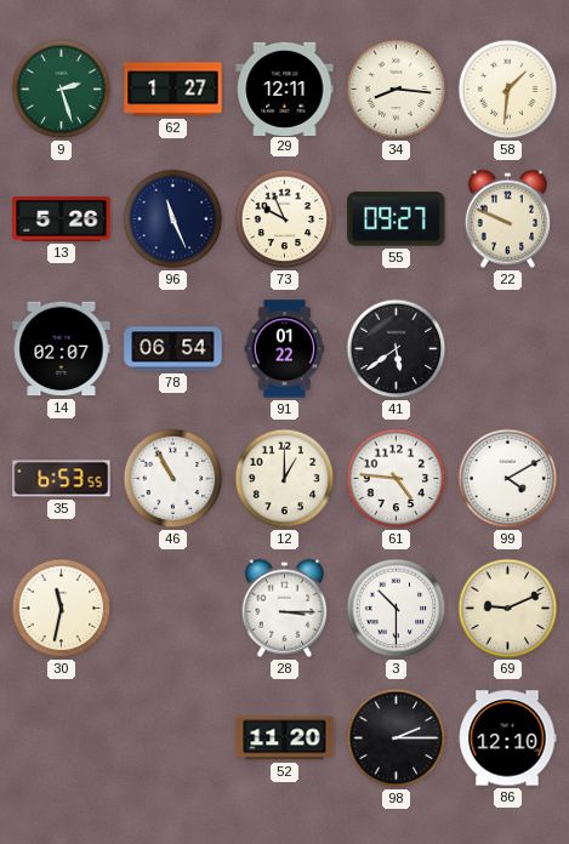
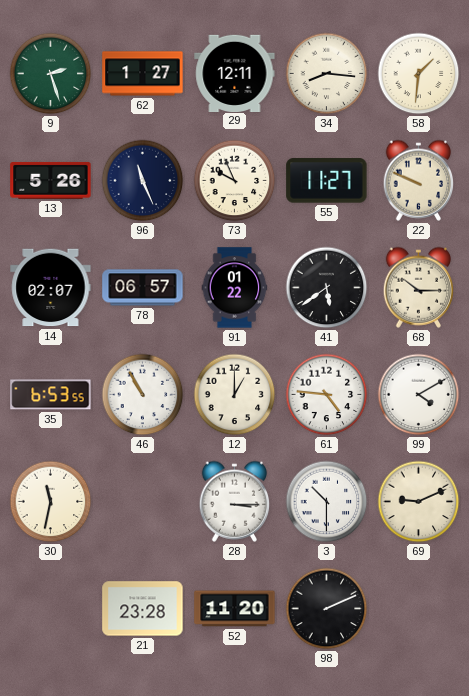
55: 09:27 -> 11:27 (327, 181)
78: 06:54 -> 06:57 (143, 288)
68: none -> 10:15 (419, 287)
21: none -> 23:28 (143, 609)
98: 2:15 -> 2:11 (327, 609)
86: 12:10 -> none (507, 738)
